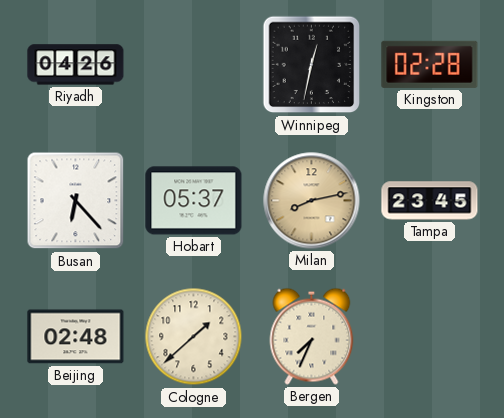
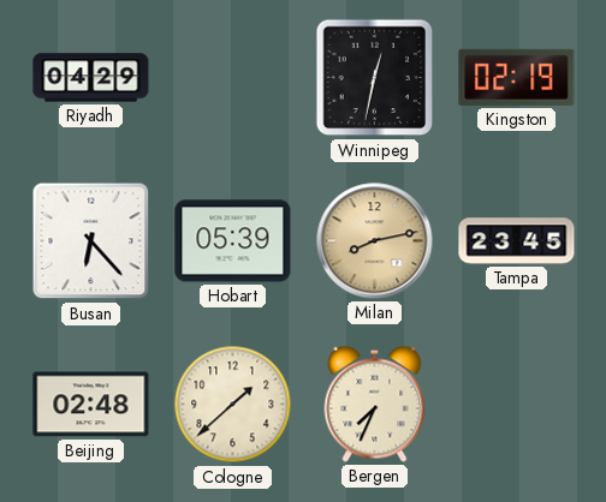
Riyadh: 04:26 -> 04:29 (91, 78)
Kingston: 02:28 -> 02:19 (517, 77)
Hobart: 05:37 -> 05:39 (233, 241)
